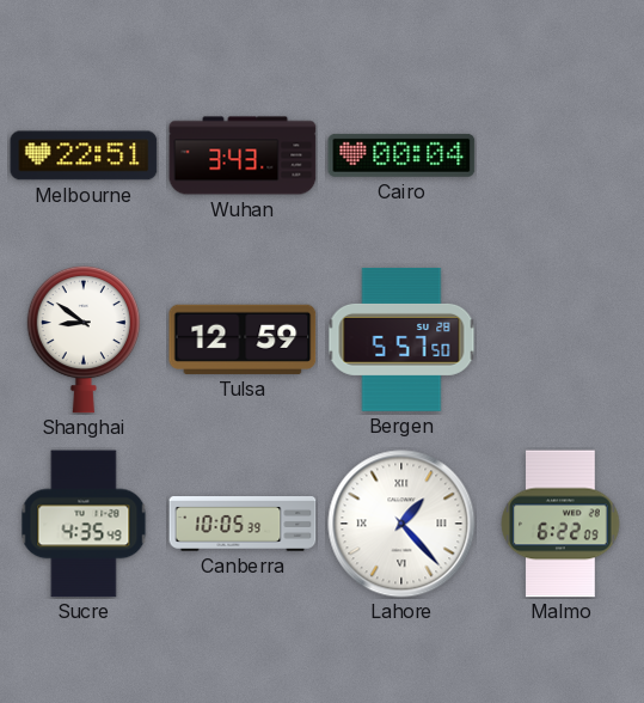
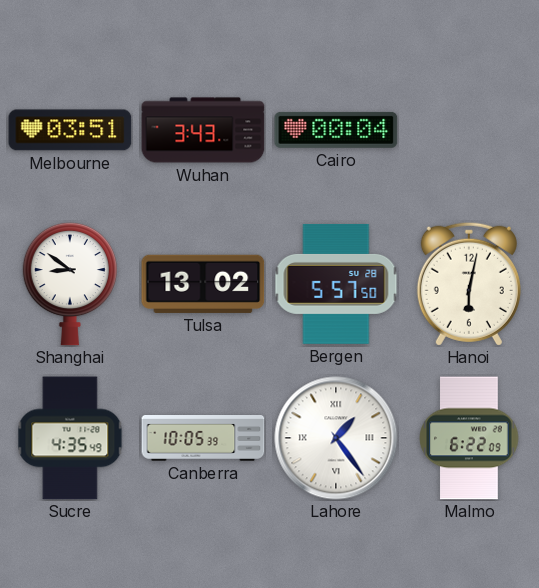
Melbourne: 22:51 -> 03:51 (70, 130)
Tulsa: 12:59 -> 13:02 (203, 284)
Hanoi: none -> 6:02 (469, 284)
Lahore: 1:23 -> 1:24 (336, 438)
